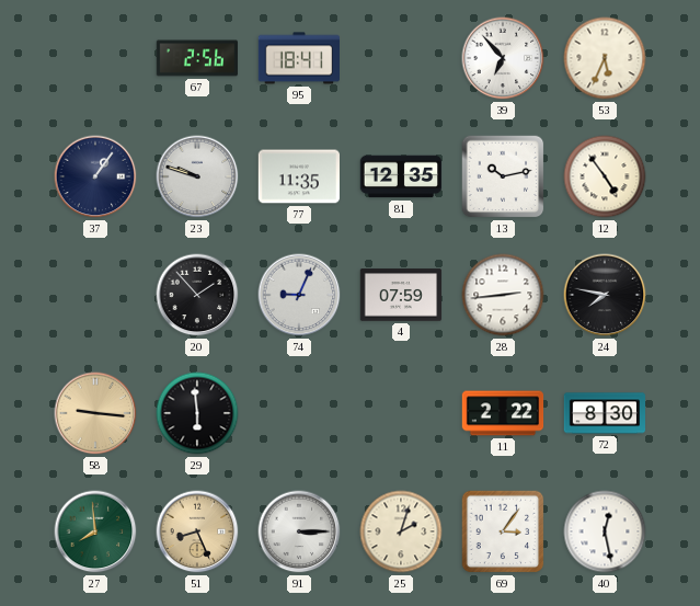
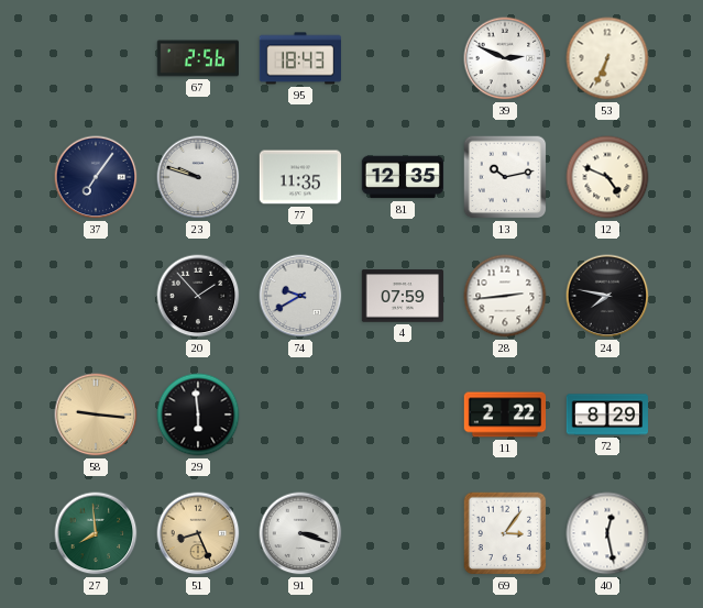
95: 18:41 -> 18:43 (299, 58)
39: 6:53 -> 2:49 (505, 58)
53: 5:34 -> 6:34 (607, 58)
37: 1:06 -> 7:06 (96, 177)
12: 4:54 -> 4:49 (607, 177)
74: 9:04 -> 9:40 (300, 296)
72: 8:30 -> 8:29 (607, 414)
91: 3:15 -> 3:18 (300, 533)
25: 2:03 -> none (401, 531)
